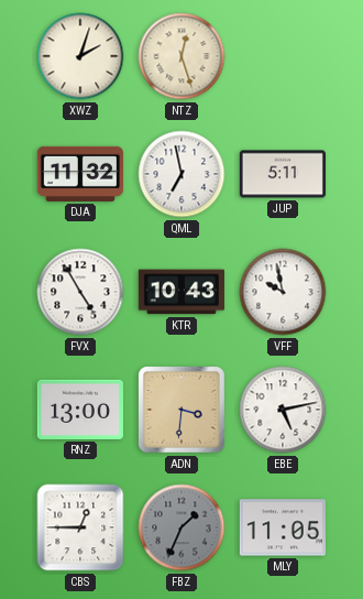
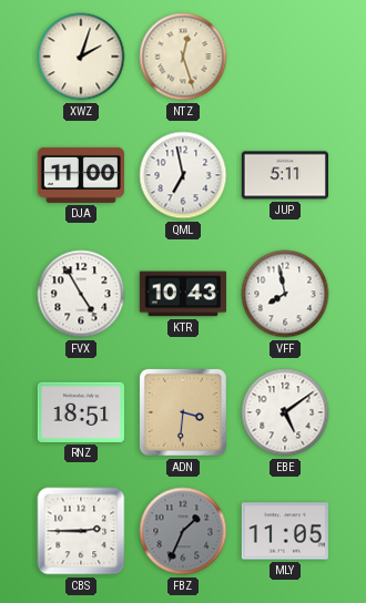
DJA: 11:32 -> 11:00 (81, 175)
VFF: 9:58 -> 7:58 (285, 294)
RNZ: 13:00 -> 18:51 (81, 412)
EBE: 5:13 -> 5:09 (285, 412)
CBS: 12:45 -> 2:45 (81, 531)
